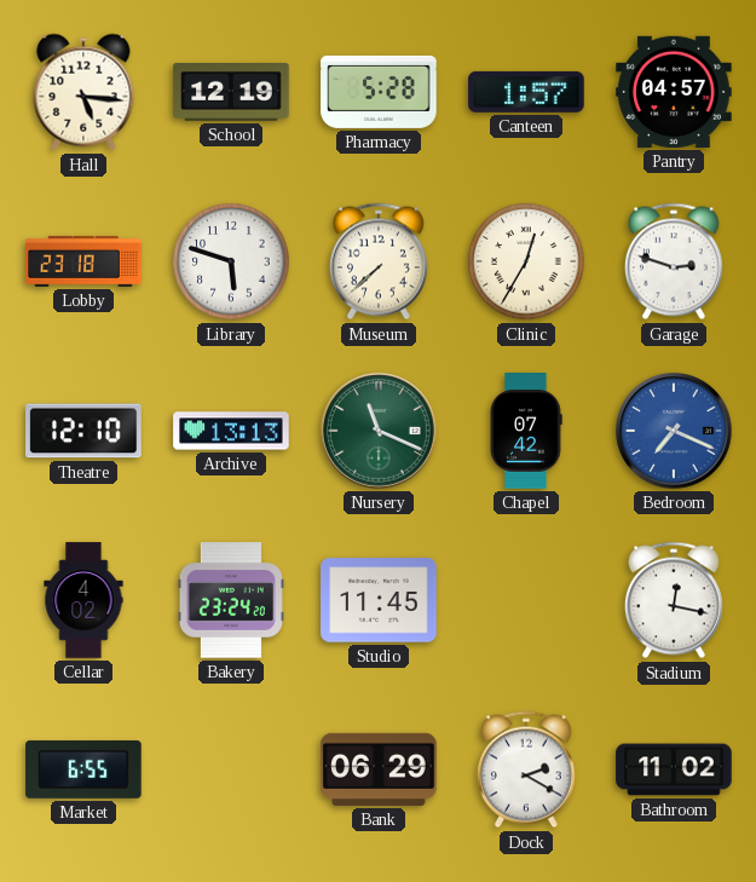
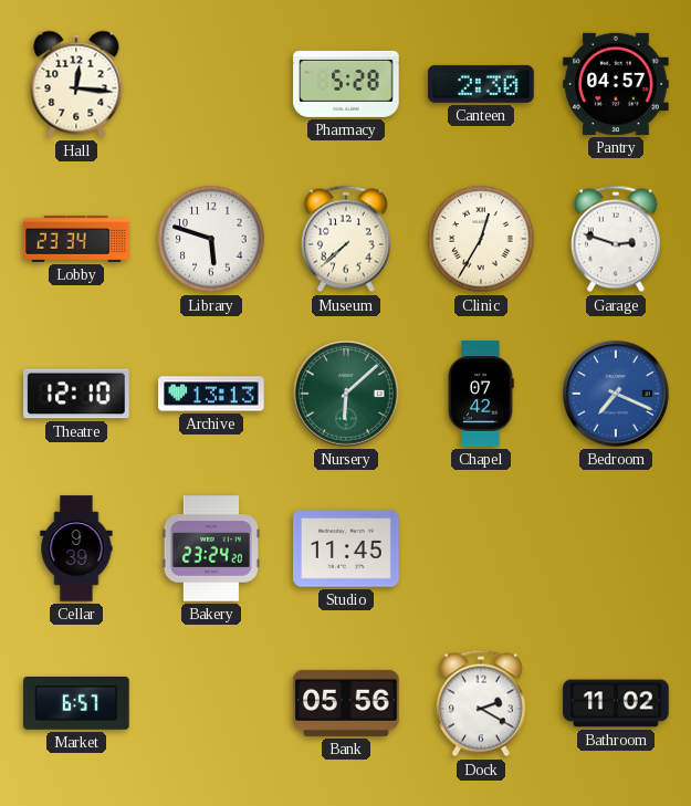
Hall: 5:16 -> 12:16 (76, 84)
School: 12:19 -> none (231, 93)
Canteen: 1:57 -> 2:30 (481, 84)
Lobby: 23:18 -> 23:34 (76, 239)
Nursery: 11:19 -> 6:08 (347, 395)
Cellar: 4:02 -> 9:39 (76, 548)
Stadium: 12:17 -> none (674, 600)
Market: 6:55 -> 6:57 (76, 703)
Bank: 06:29 -> 05:56 (346, 703)
